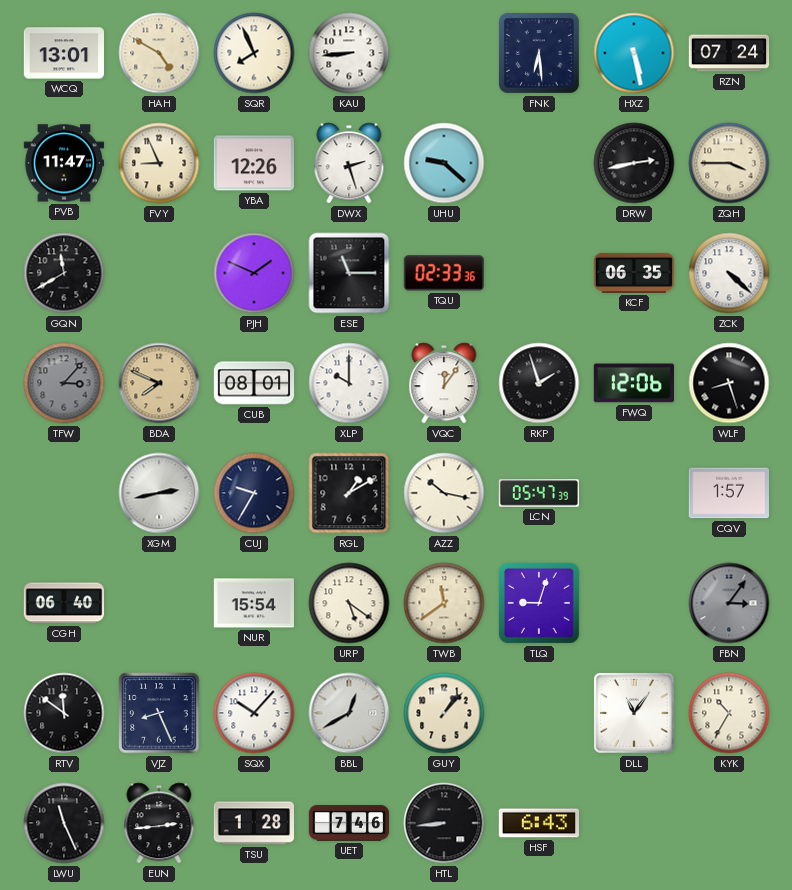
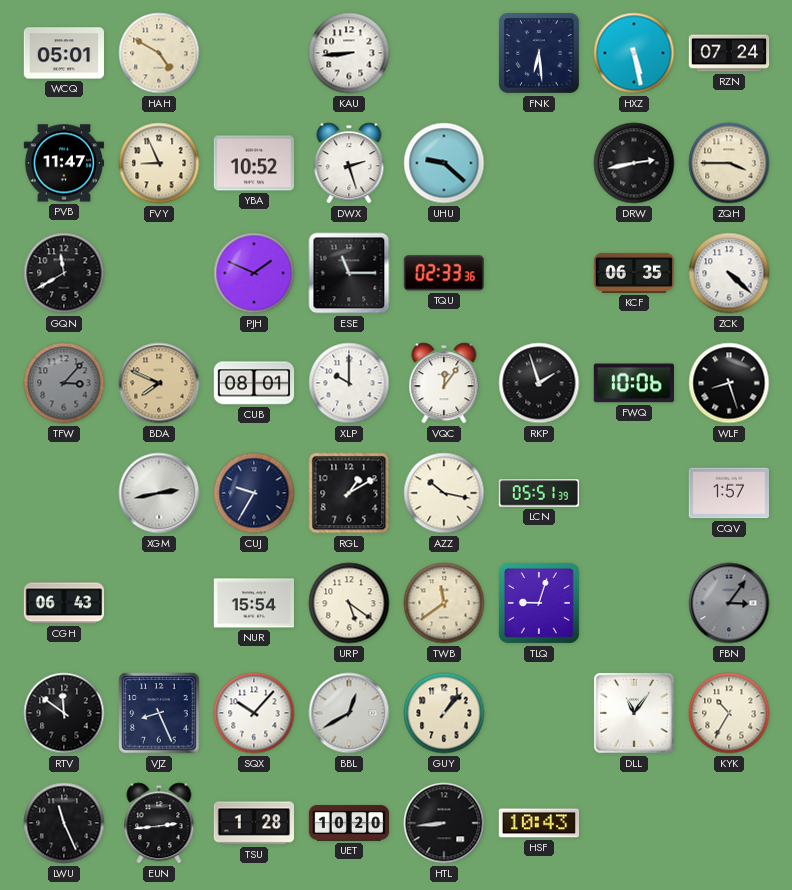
WCQ: 13:01 -> 05:01 (64, 53)
SQR: 7:56 -> none (254, 53)
YBA: 12:26 -> 10:52 (253, 163)
FWQ: 12:06 -> 10:06 (633, 383)
LCN: 05:47 -> 05:51 (539, 493)
CGH: 06:40 -> 06:43 (64, 603)
UET: 7:46 -> 10:20 (349, 823)
HSF: 6:43 -> 10:43 (538, 823)
